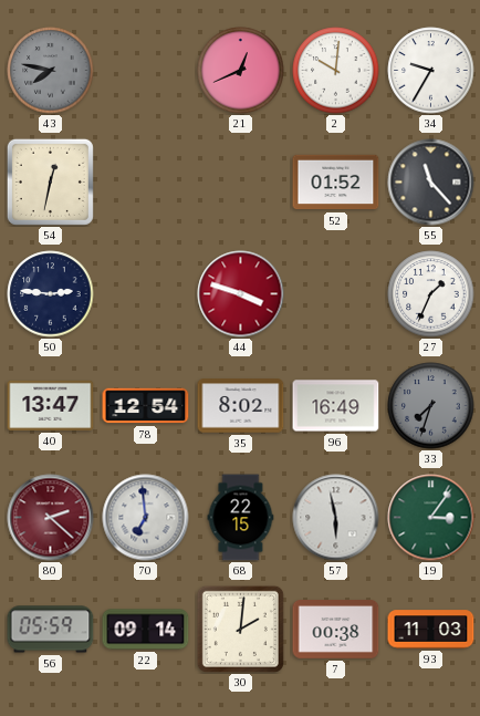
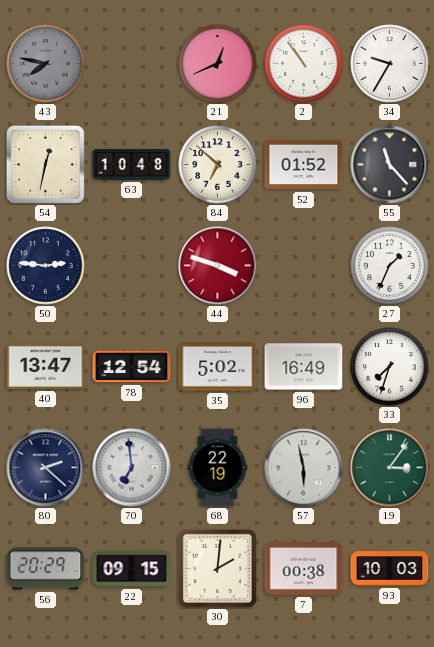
2: 10:01 -> 10:54 (304, 64)
63: none -> 10:48 (132, 164)
84: none -> 6:52 (218, 165)
35: 8:02 -> 5:02 (218, 367)
33 dial: grey -> white (390, 367)
80 dial: burgundy -> navy (46, 468)
68: 22:15 -> 22:19 (218, 468)
56: 05:59 -> 20:29 (46, 569)
22: 09:14 -> 09:15 (132, 569)
93: 11:03 -> 10:03 (390, 569)
